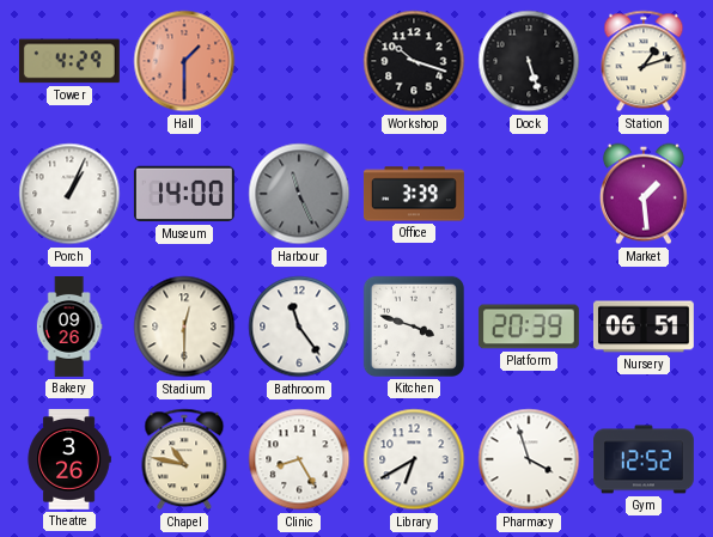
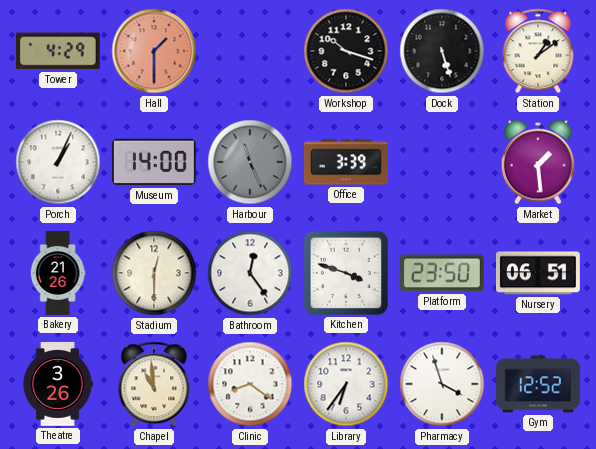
Station: 1:12 -> 1:09 (538, 51)
Bakery: 09:26 -> 21:26 (58, 274)
Bathroom: 11:24 -> 12:24 (250, 273)
Platform: 20:39 -> 23:50 (442, 273)
Chapel: 10:47 -> 10:59 (154, 384)
Clinic: 8:25 -> 8:21 (250, 384)
Library: 6:40 -> 6:36 (346, 384)
